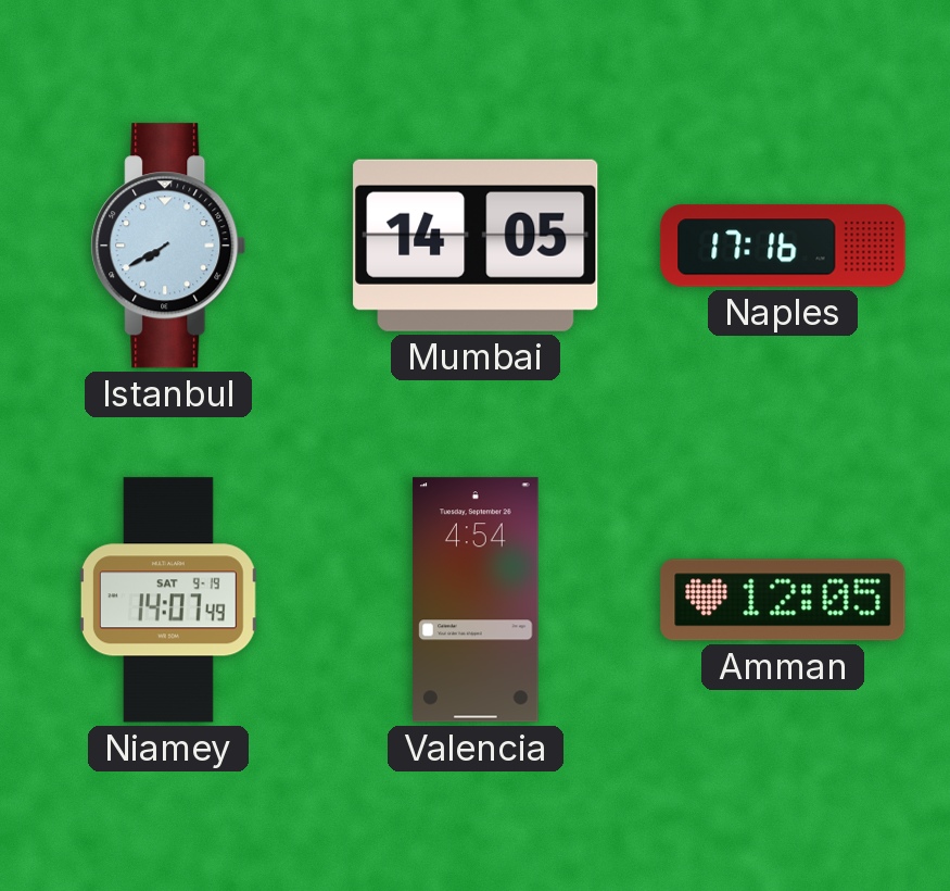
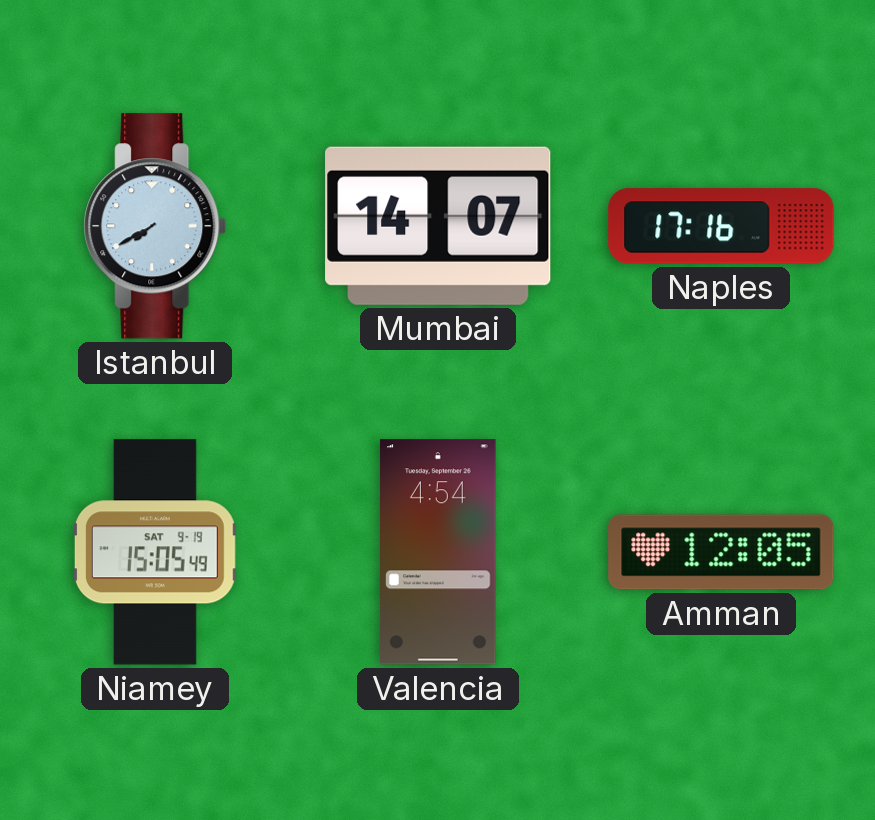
Mumbai: 14:05 -> 14:07 (438, 226)
Niamey: 14:07 -> 15:05 (155, 552)
